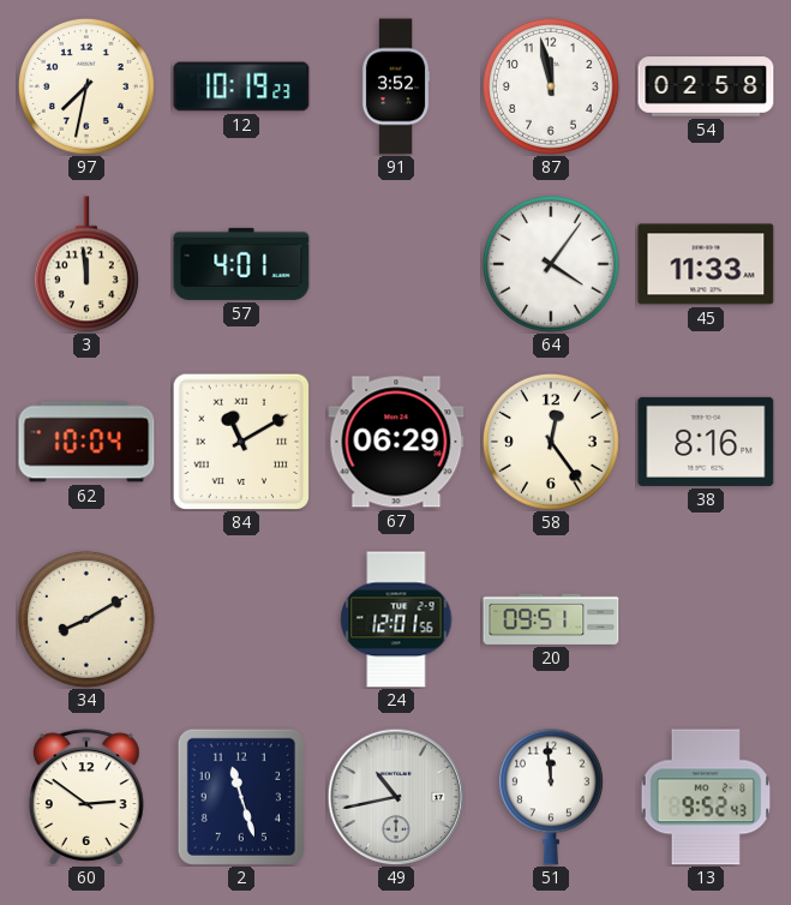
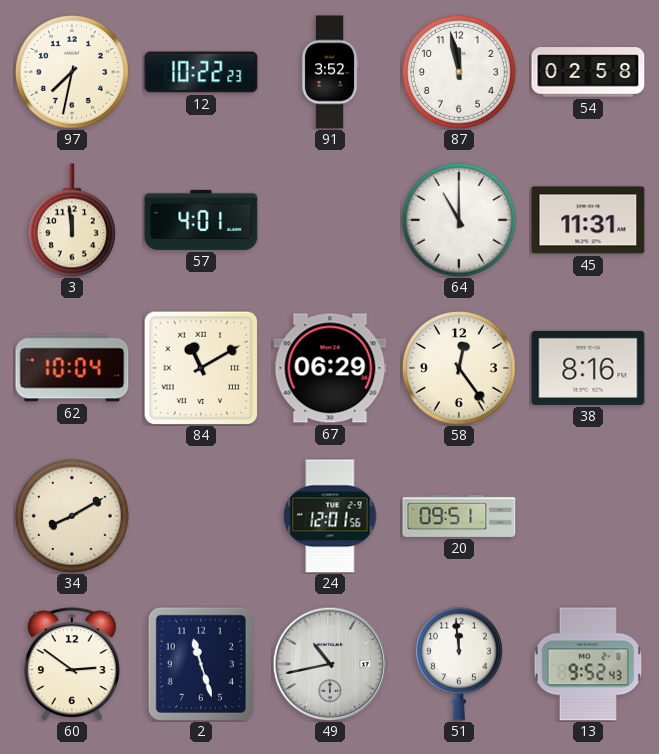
12: 10:19 -> 10:22 (201, 72)
64: 4:06 -> 11:00 (459, 220)
45: 11:33 -> 11:31 (588, 220)
